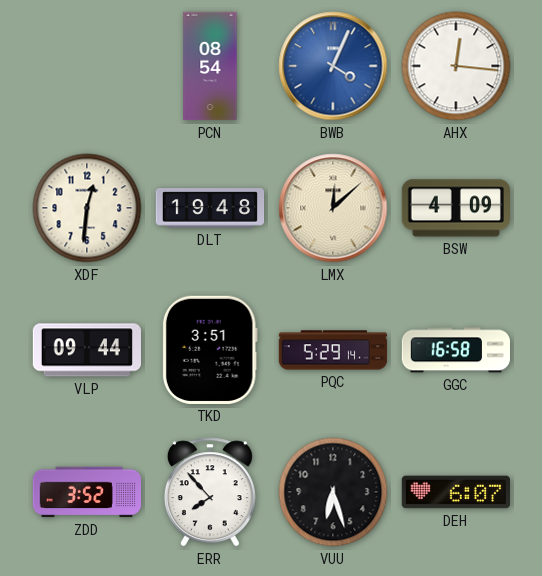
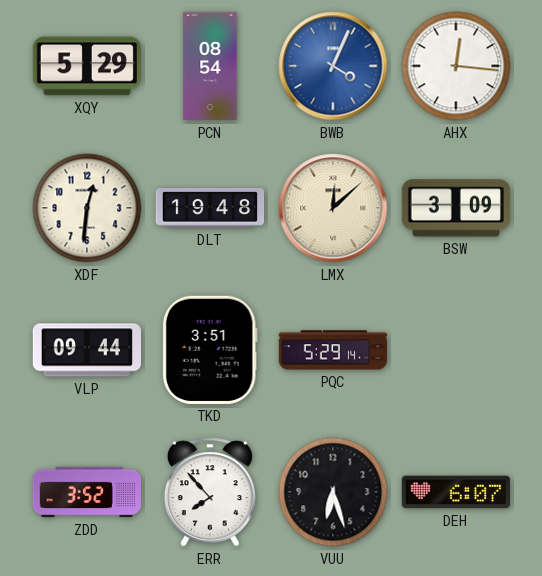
XQY: none -> 5:29 (86, 66)
BSW: 4:09 -> 3:09 (455, 208)
GGC: 16:58 -> none (455, 350)
